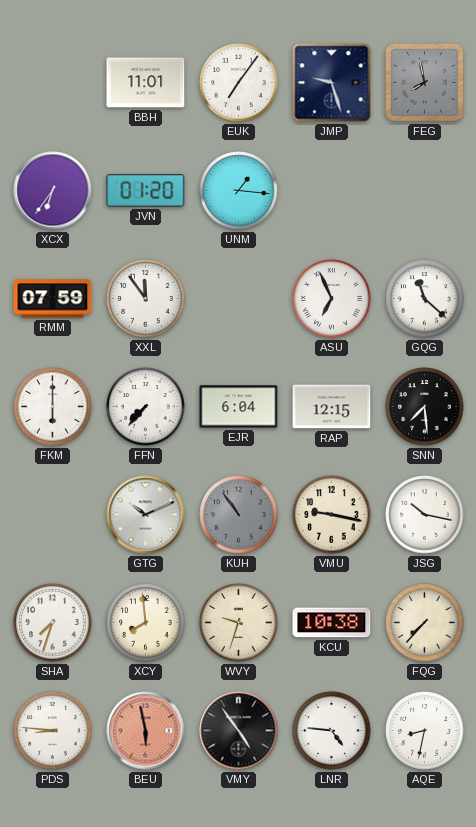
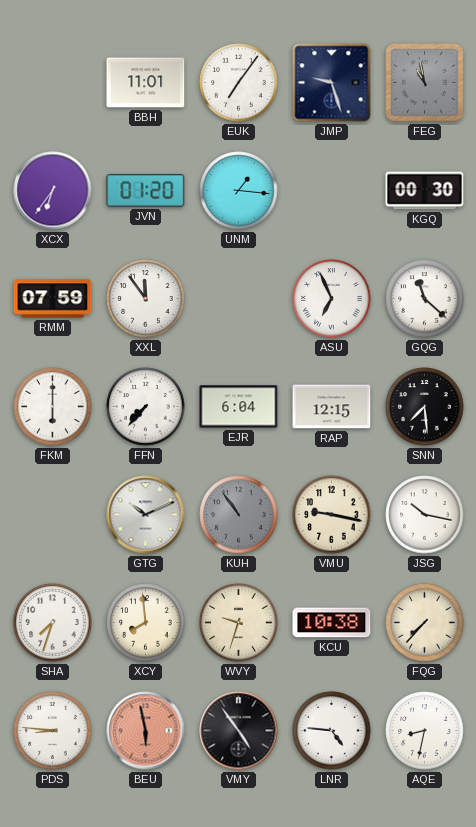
FEG: 7:58 -> 10:58 (425, 83)
KGQ: none -> 00:30 (425, 191)
